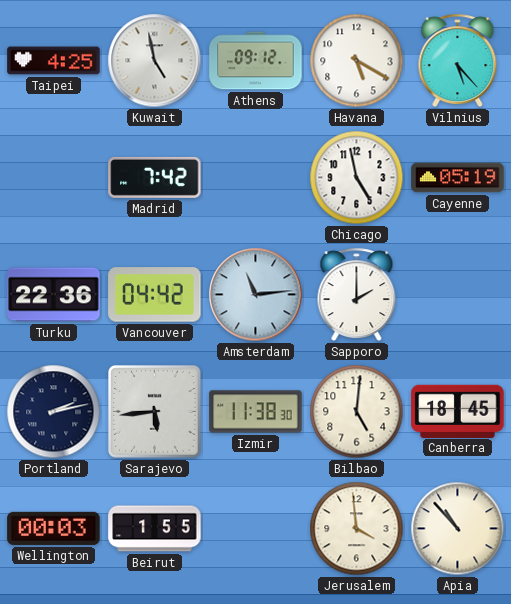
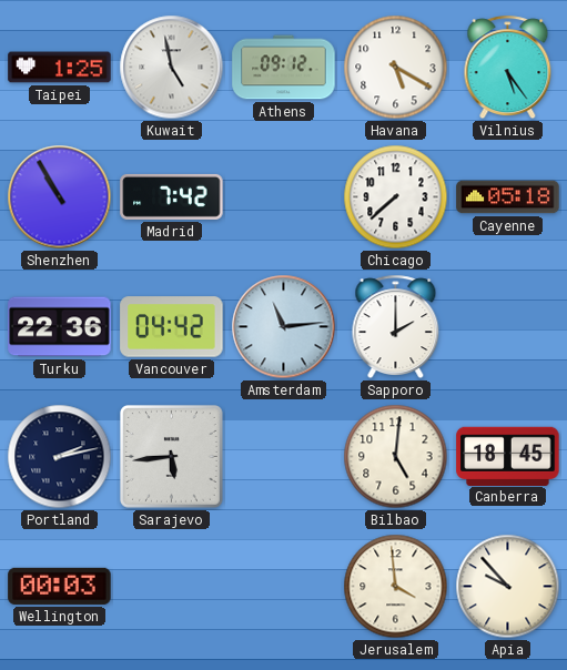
Taipei: 4:25 -> 1:25 (60, 68)
Vilnius: 5:23 -> 5:24 (508, 68)
Shenzhen: none -> 10:55 (60, 197)
Chicago: 4:58 -> 7:38 (396, 197)
Cayenne: 05:19 -> 05:18 (508, 197)
Izmir: 11:38 -> none (256, 412)
Beirut: 1:55 -> none (155, 529)
Apia: 10:53 -> 9:53 (508, 587)
